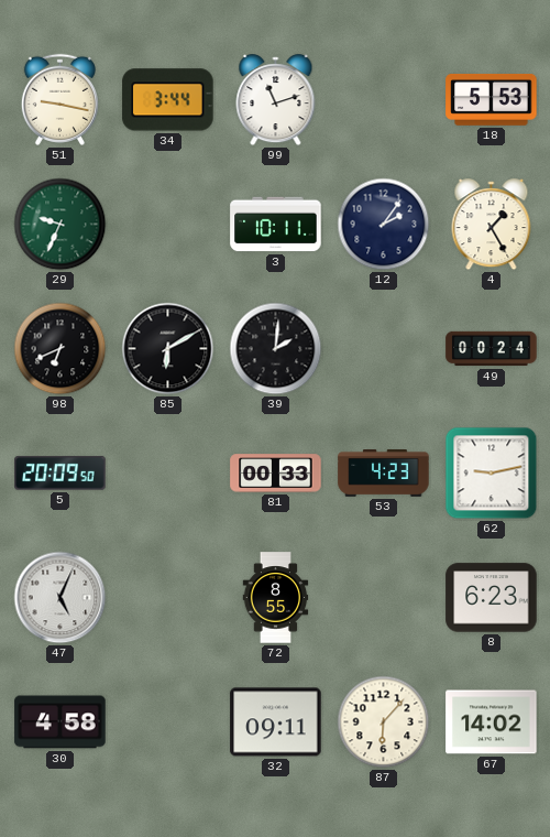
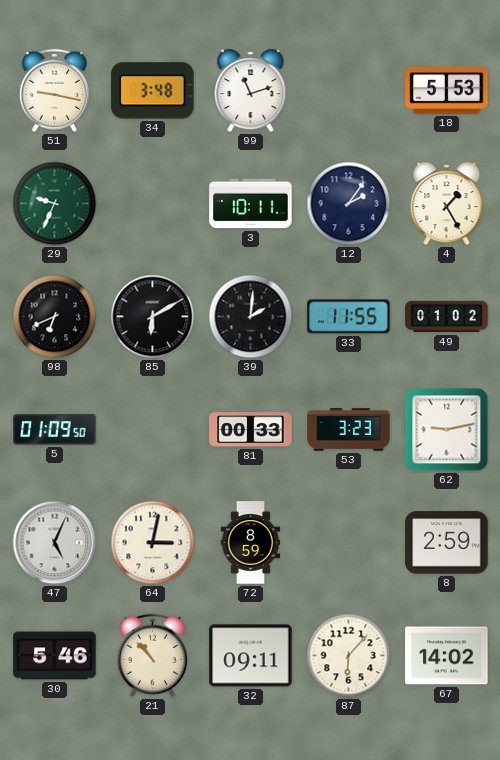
34: 3:44 -> 3:48 (153, 91)
33: none -> 11:55 (349, 317)
49: 00:24 -> 01:02 (447, 317)
5: 20:09 -> 01:09 (55, 430)
53: 4:23 -> 3:23 (349, 430)
64: none -> 3:02 (153, 543)
72: 8:55 -> 8:59 (251, 543)
8: 6:23 -> 2:59 (447, 543)
30: 4:58 -> 5:46 (55, 656)
21: none -> 10:53 (152, 655)
